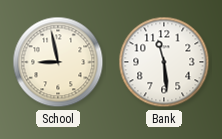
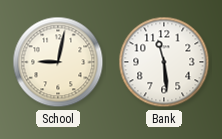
School: 8:58 -> 9:02 (58, 62)
